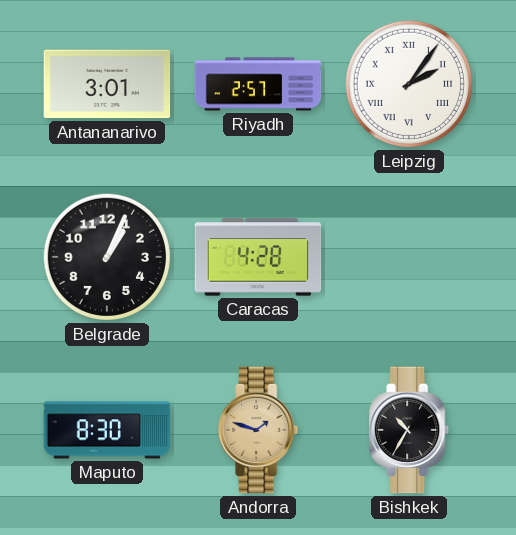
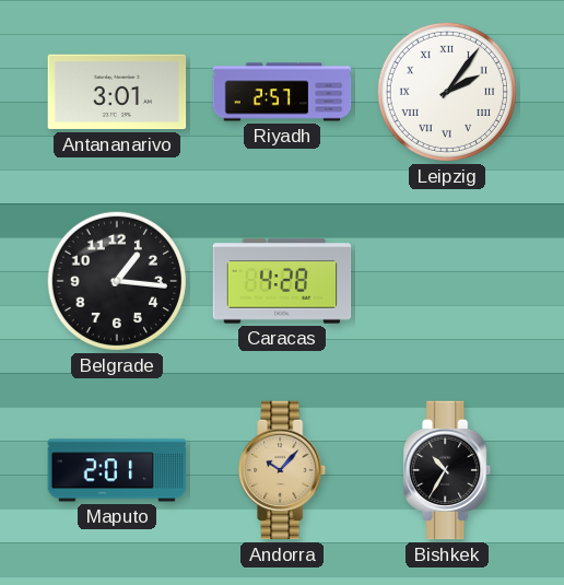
Belgrade: 1:04 -> 1:16 (117, 281)
Maputo: 8:30 -> 2:01 (117, 470)
Andorra: 1:48 -> 10:07 (283, 470)
